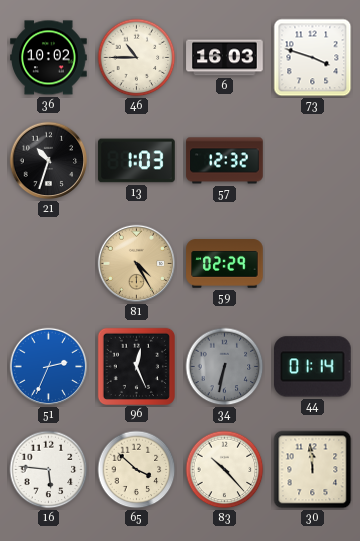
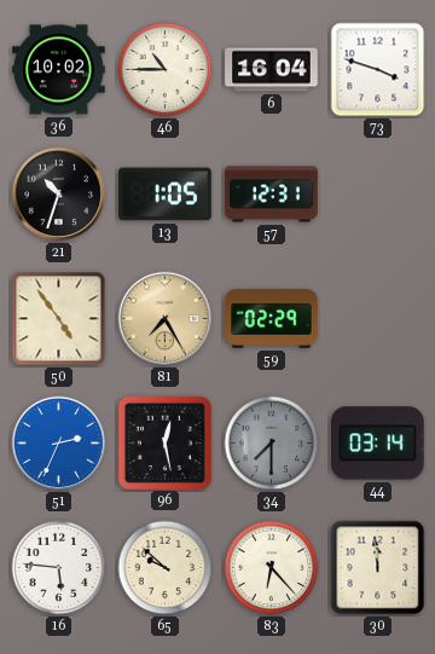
6: 16:03 -> 16:04 (272, 70)
13: 1:03 -> 1:05 (166, 195)
57: 12:32 -> 12:31 (272, 195)
50: none -> 4:54 (59, 319)
81: 4:25 -> 7:25 (166, 319)
96: 12:26 -> 12:28 (164, 442)
34: 6:32 -> 7:30 (272, 444)
44: 01:14 -> 03:14 (378, 444)
65: 3:52 -> 9:52 (166, 568)
83: 10:23 -> 6:23 (272, 568)
